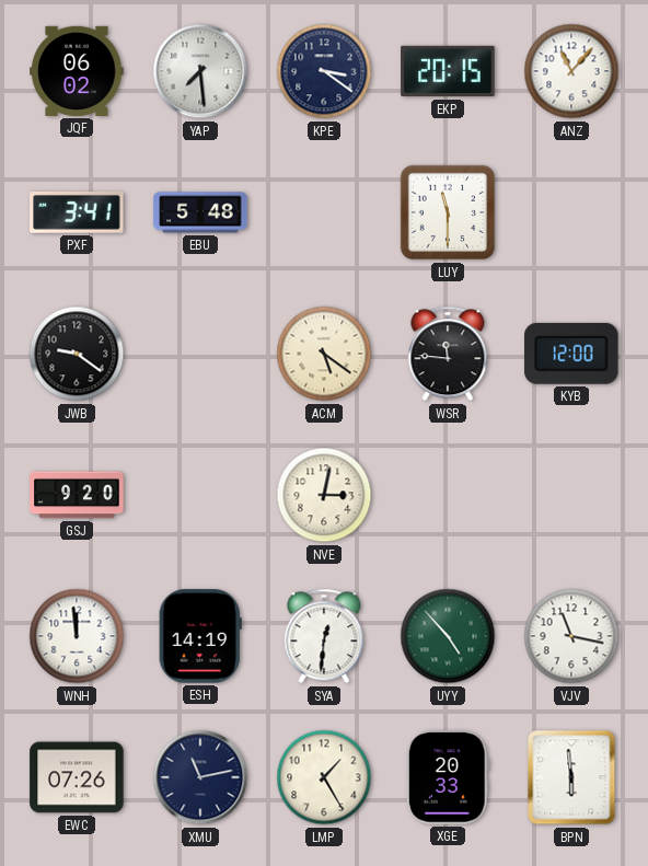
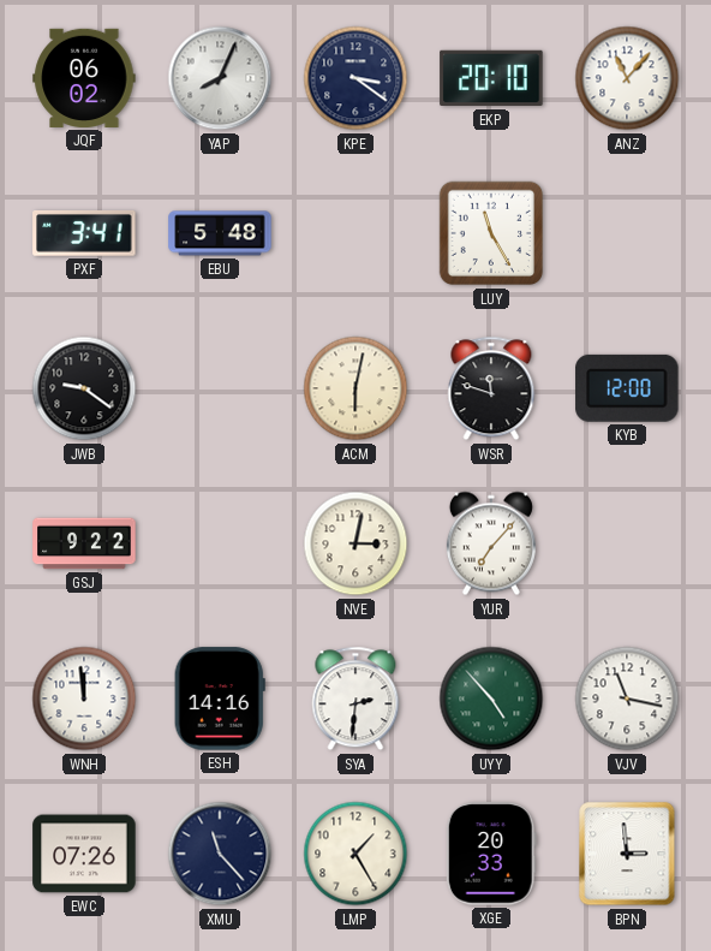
YAP: 7:29 -> 8:04 (220, 78)
EKP: 20:15 -> 20:10 (491, 78)
LUY: 11:30 -> 11:25 (491, 233)
ACM: 5:21 -> 6:02 (355, 388)
WSR: 11:46 -> 11:48 (491, 388)
GSJ: 9:20 -> 9:22 (84, 543)
YUR: none -> 7:07 (491, 543)
ESH: 14:19 -> 14:16 (220, 699)
SYA: 12:31 -> 2:31 (355, 699)
XMU: 11:13 -> 11:23 (220, 854)
BPN: 5:59 -> 2:59 (627, 854)
